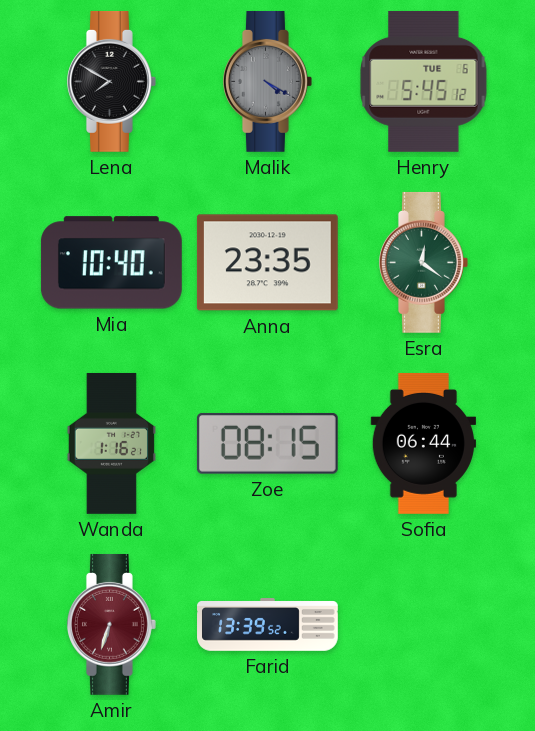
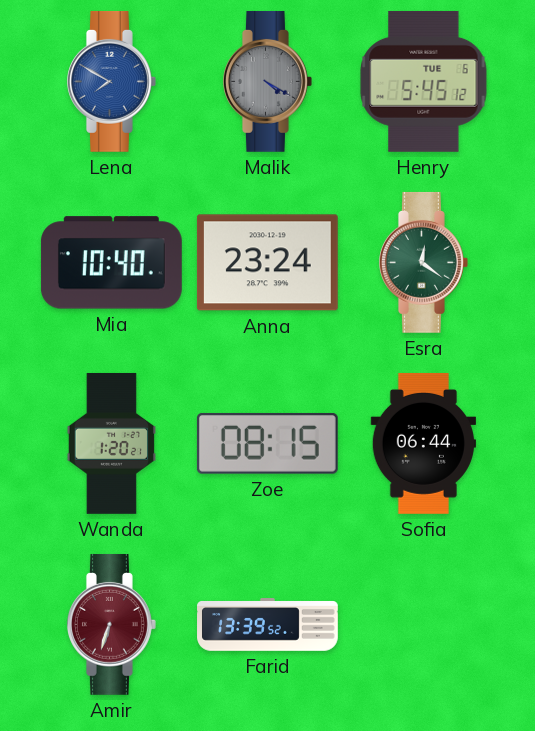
Lena dial: black -> blue (112, 81)
Anna: 23:35 -> 23:24 (267, 263)
Wanda: 1:16 -> 1:20 (111, 443)
